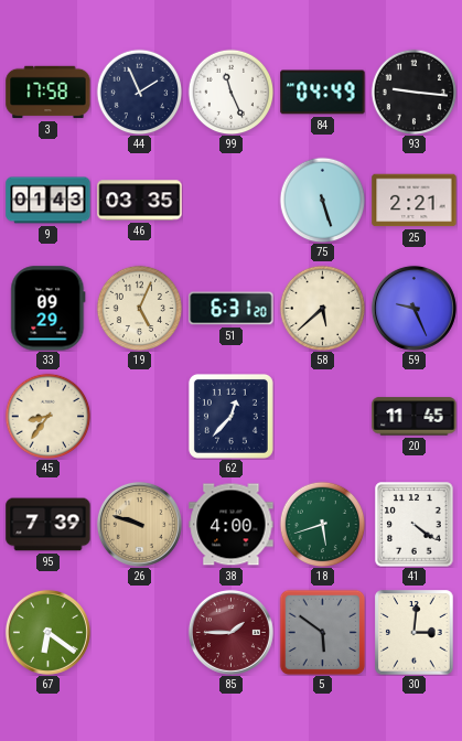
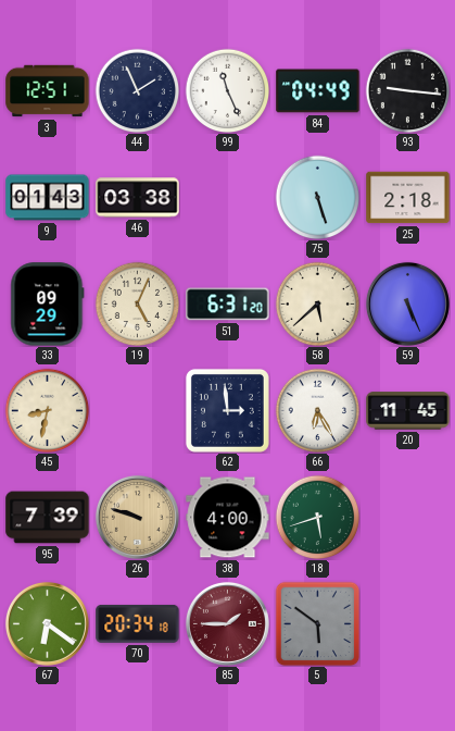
3: 17:58 -> 12:51 (48, 91)
46: 03:35 -> 03:38 (138, 198)
25: 2:21 -> 2:18 (408, 198)
59: 9:26 -> 5:26 (407, 303)
45: 8:36 -> 8:32 (47, 410)
62: 12:37 -> 2:59 (227, 410)
66: none -> 6:25 (317, 410)
41: 4:21 -> none (415, 525)
70: none -> 20:34 (138, 623)
30: 3:01 -> none (415, 633)
